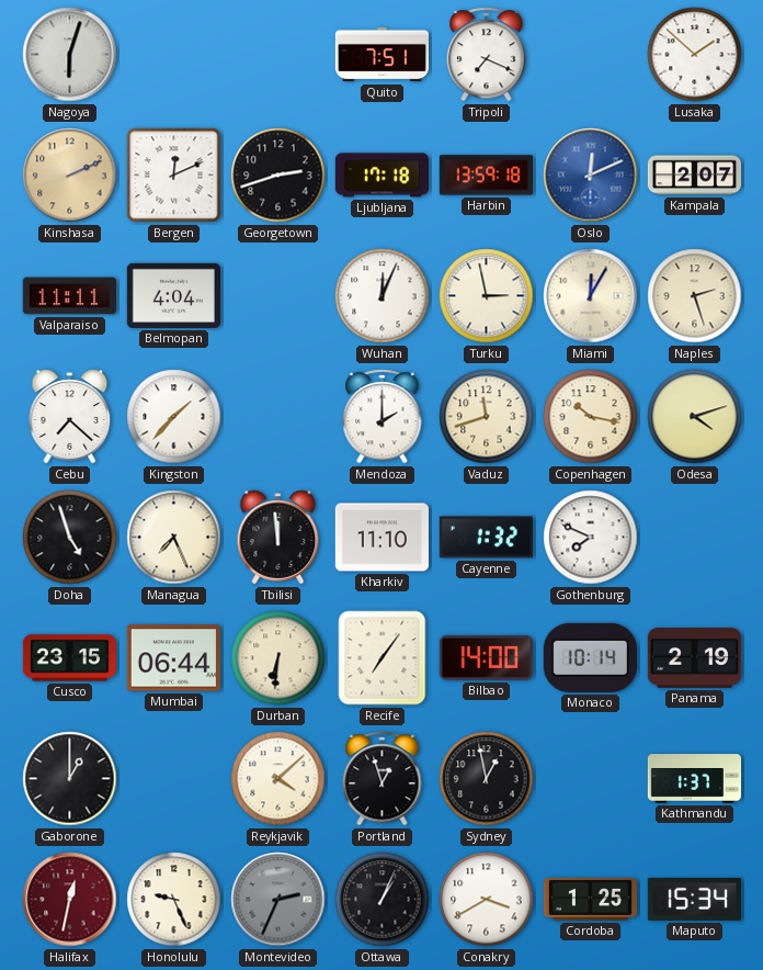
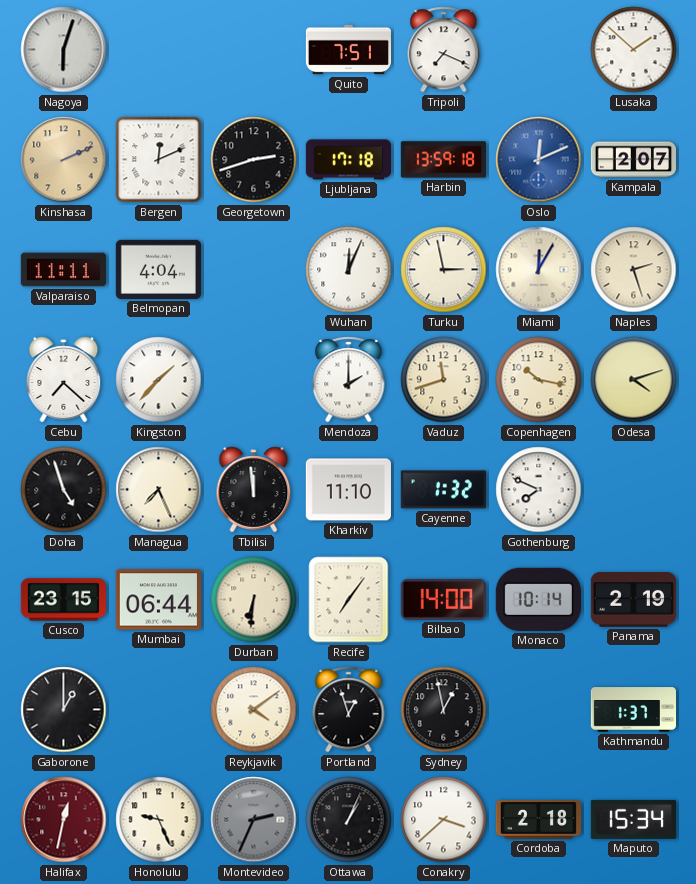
Reykjavik: 4:08 -> 4:09 (254, 710)
Conakry: 3:40 -> 3:38 (444, 820)
Cordoba: 1:25 -> 2:18 (538, 820)
